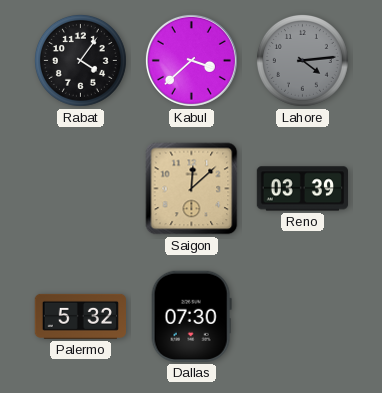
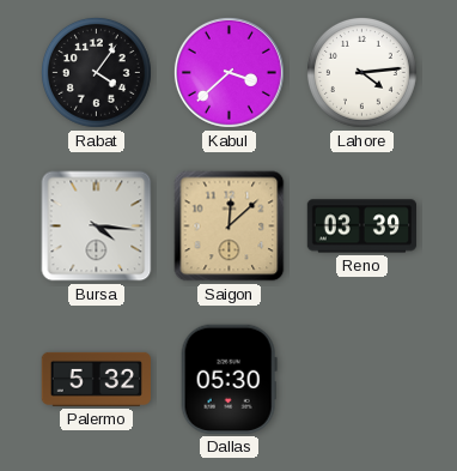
Lahore dial: grey -> white (361, 72)
Bursa: none -> 4:16 (97, 227)
Dallas: 07:30 -> 05:30 (228, 379)
